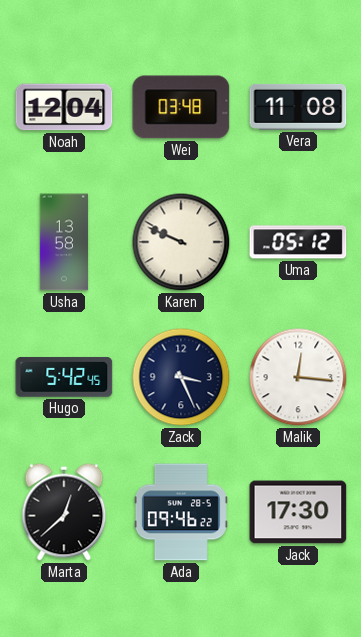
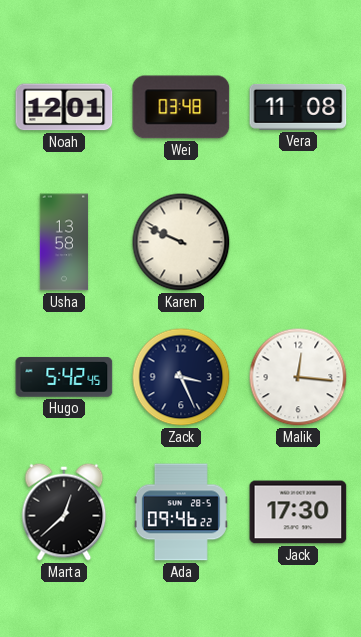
Noah: 12:04 -> 12:01 (64, 107)
Uma: 05:12 -> none (298, 242)
